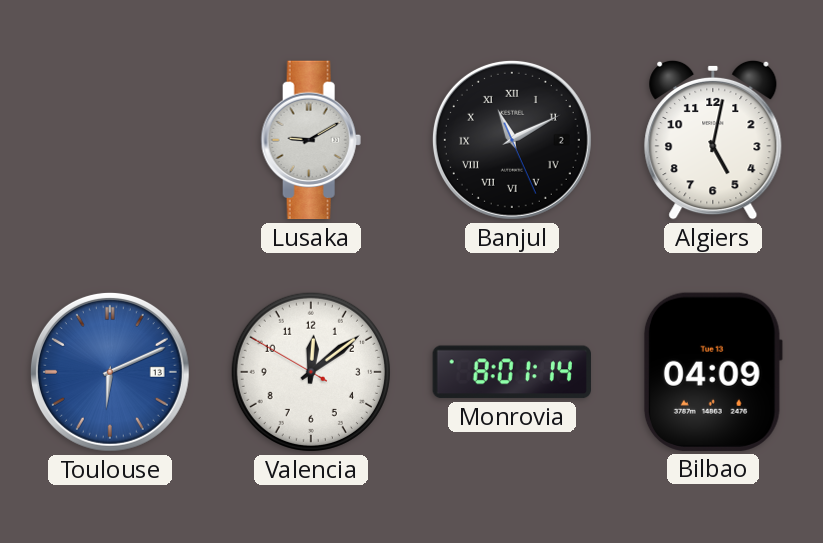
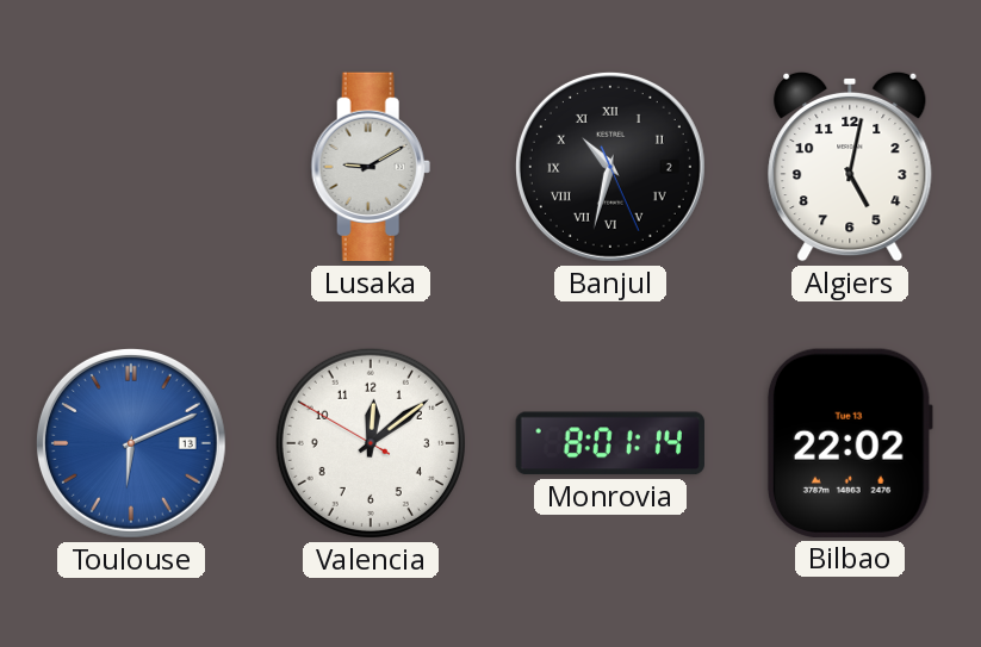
Banjul: 11:10 -> 10:32 (610, 167)
Bilbao: 04:09 -> 22:02 (850, 443)
